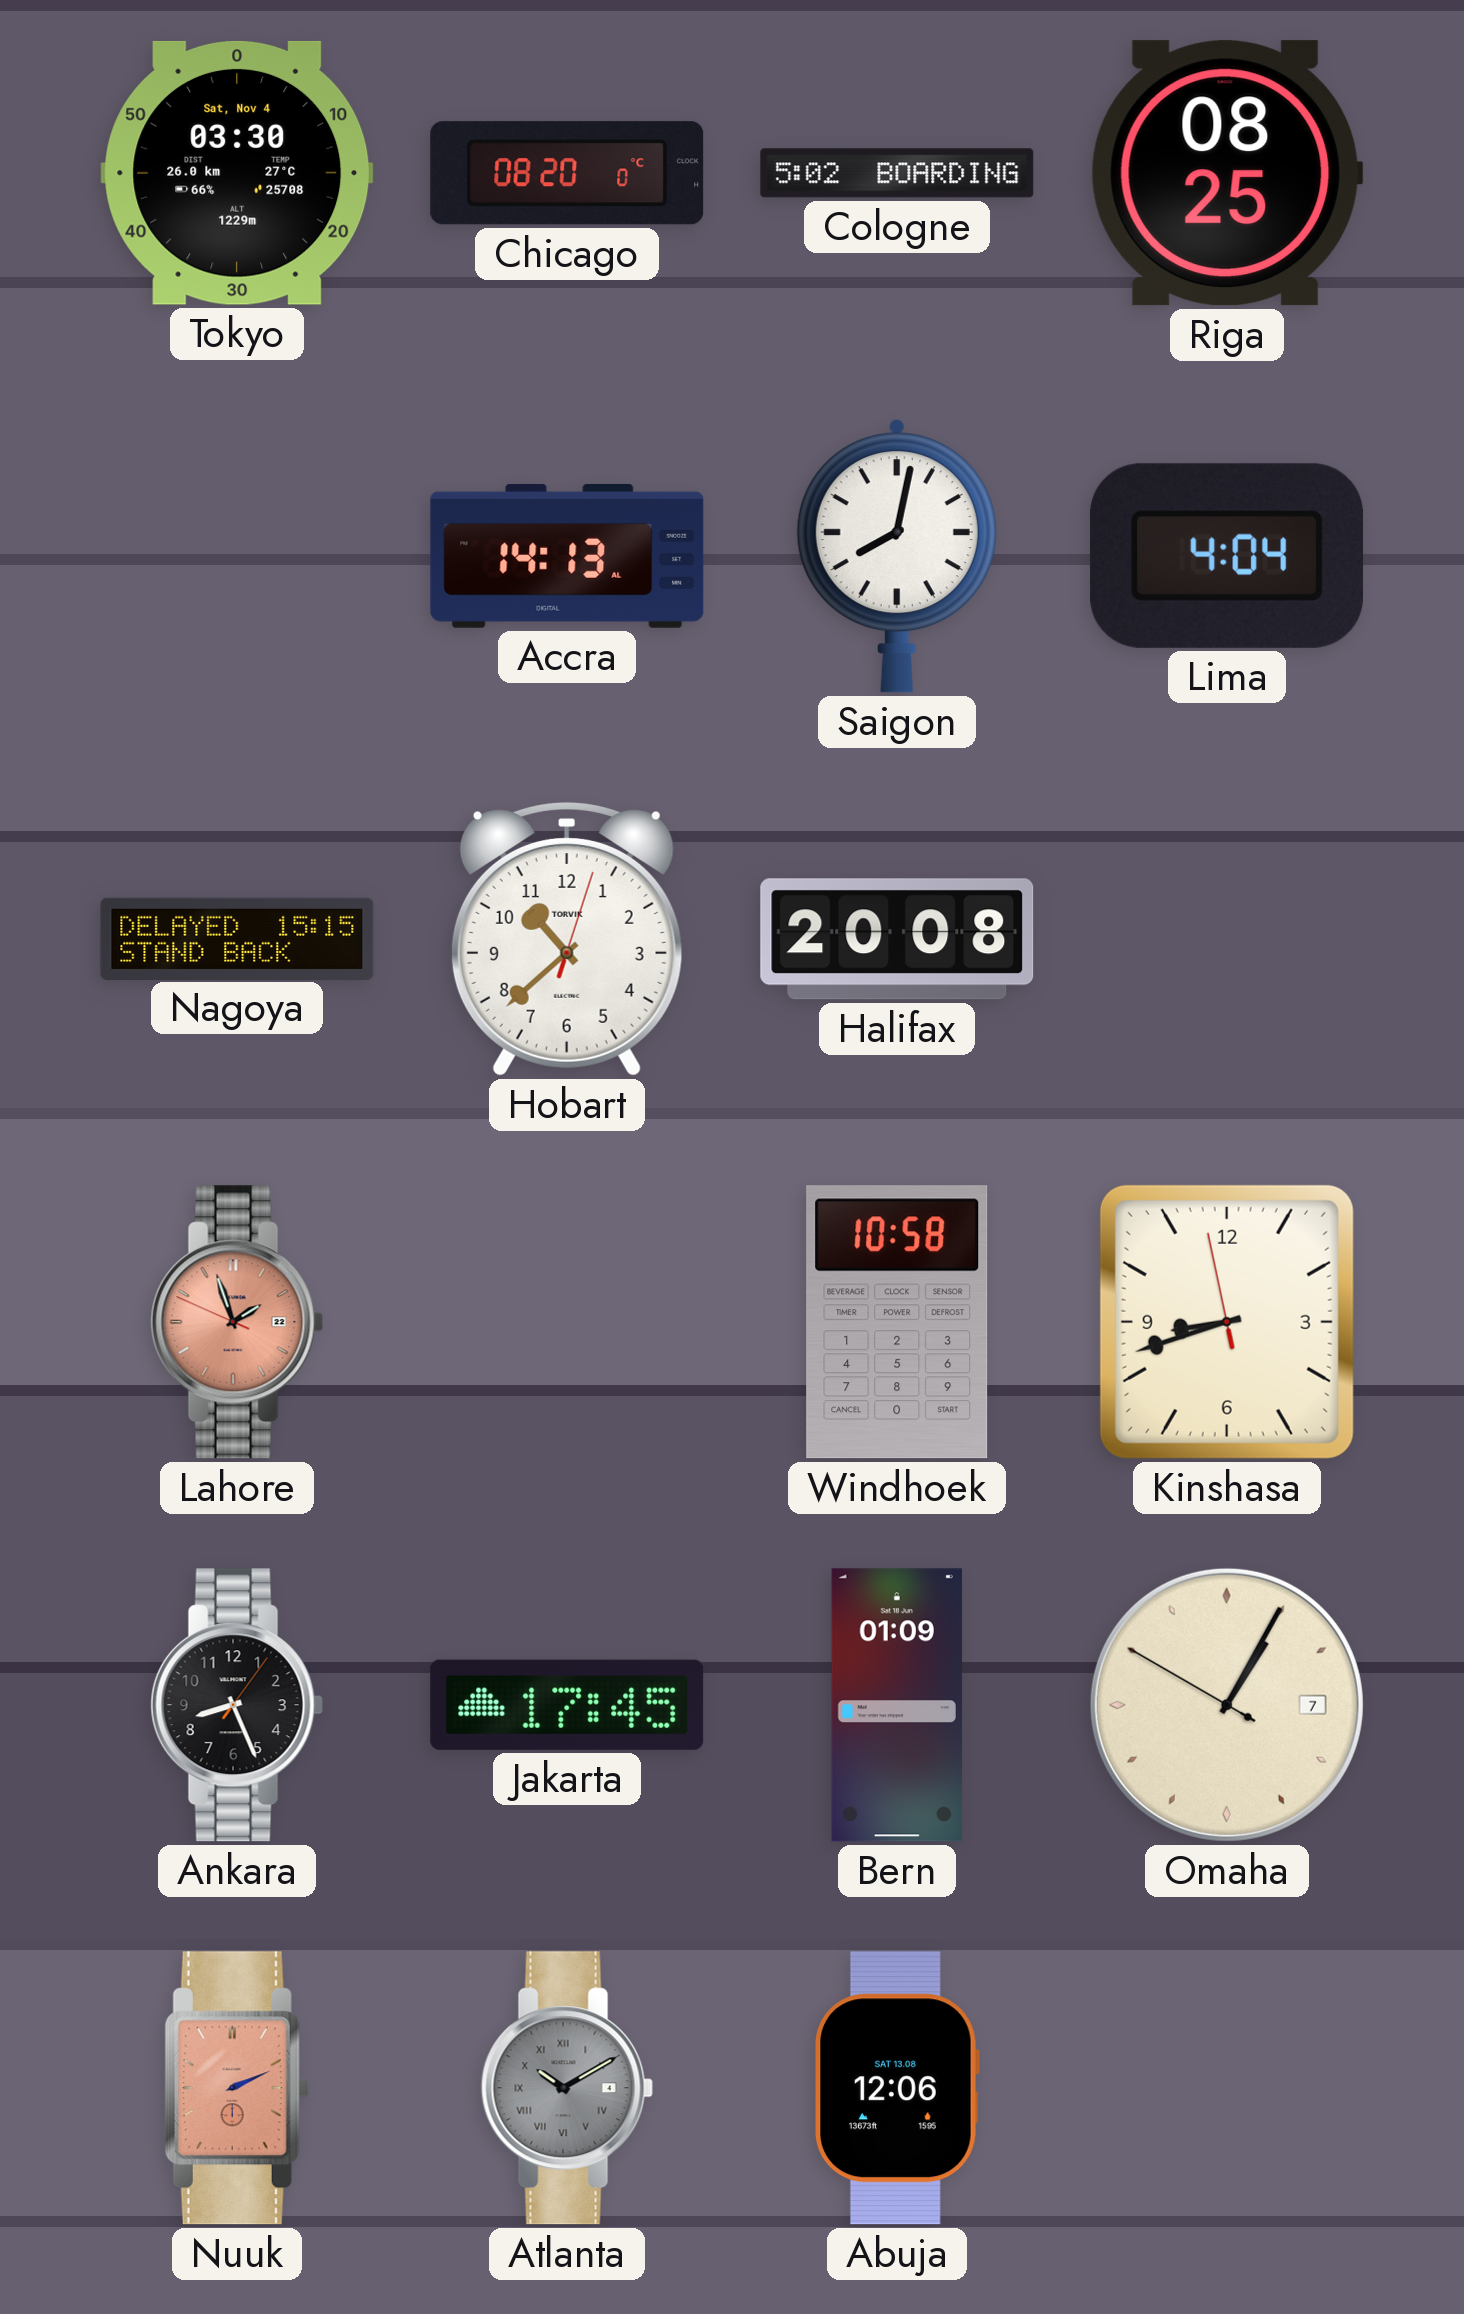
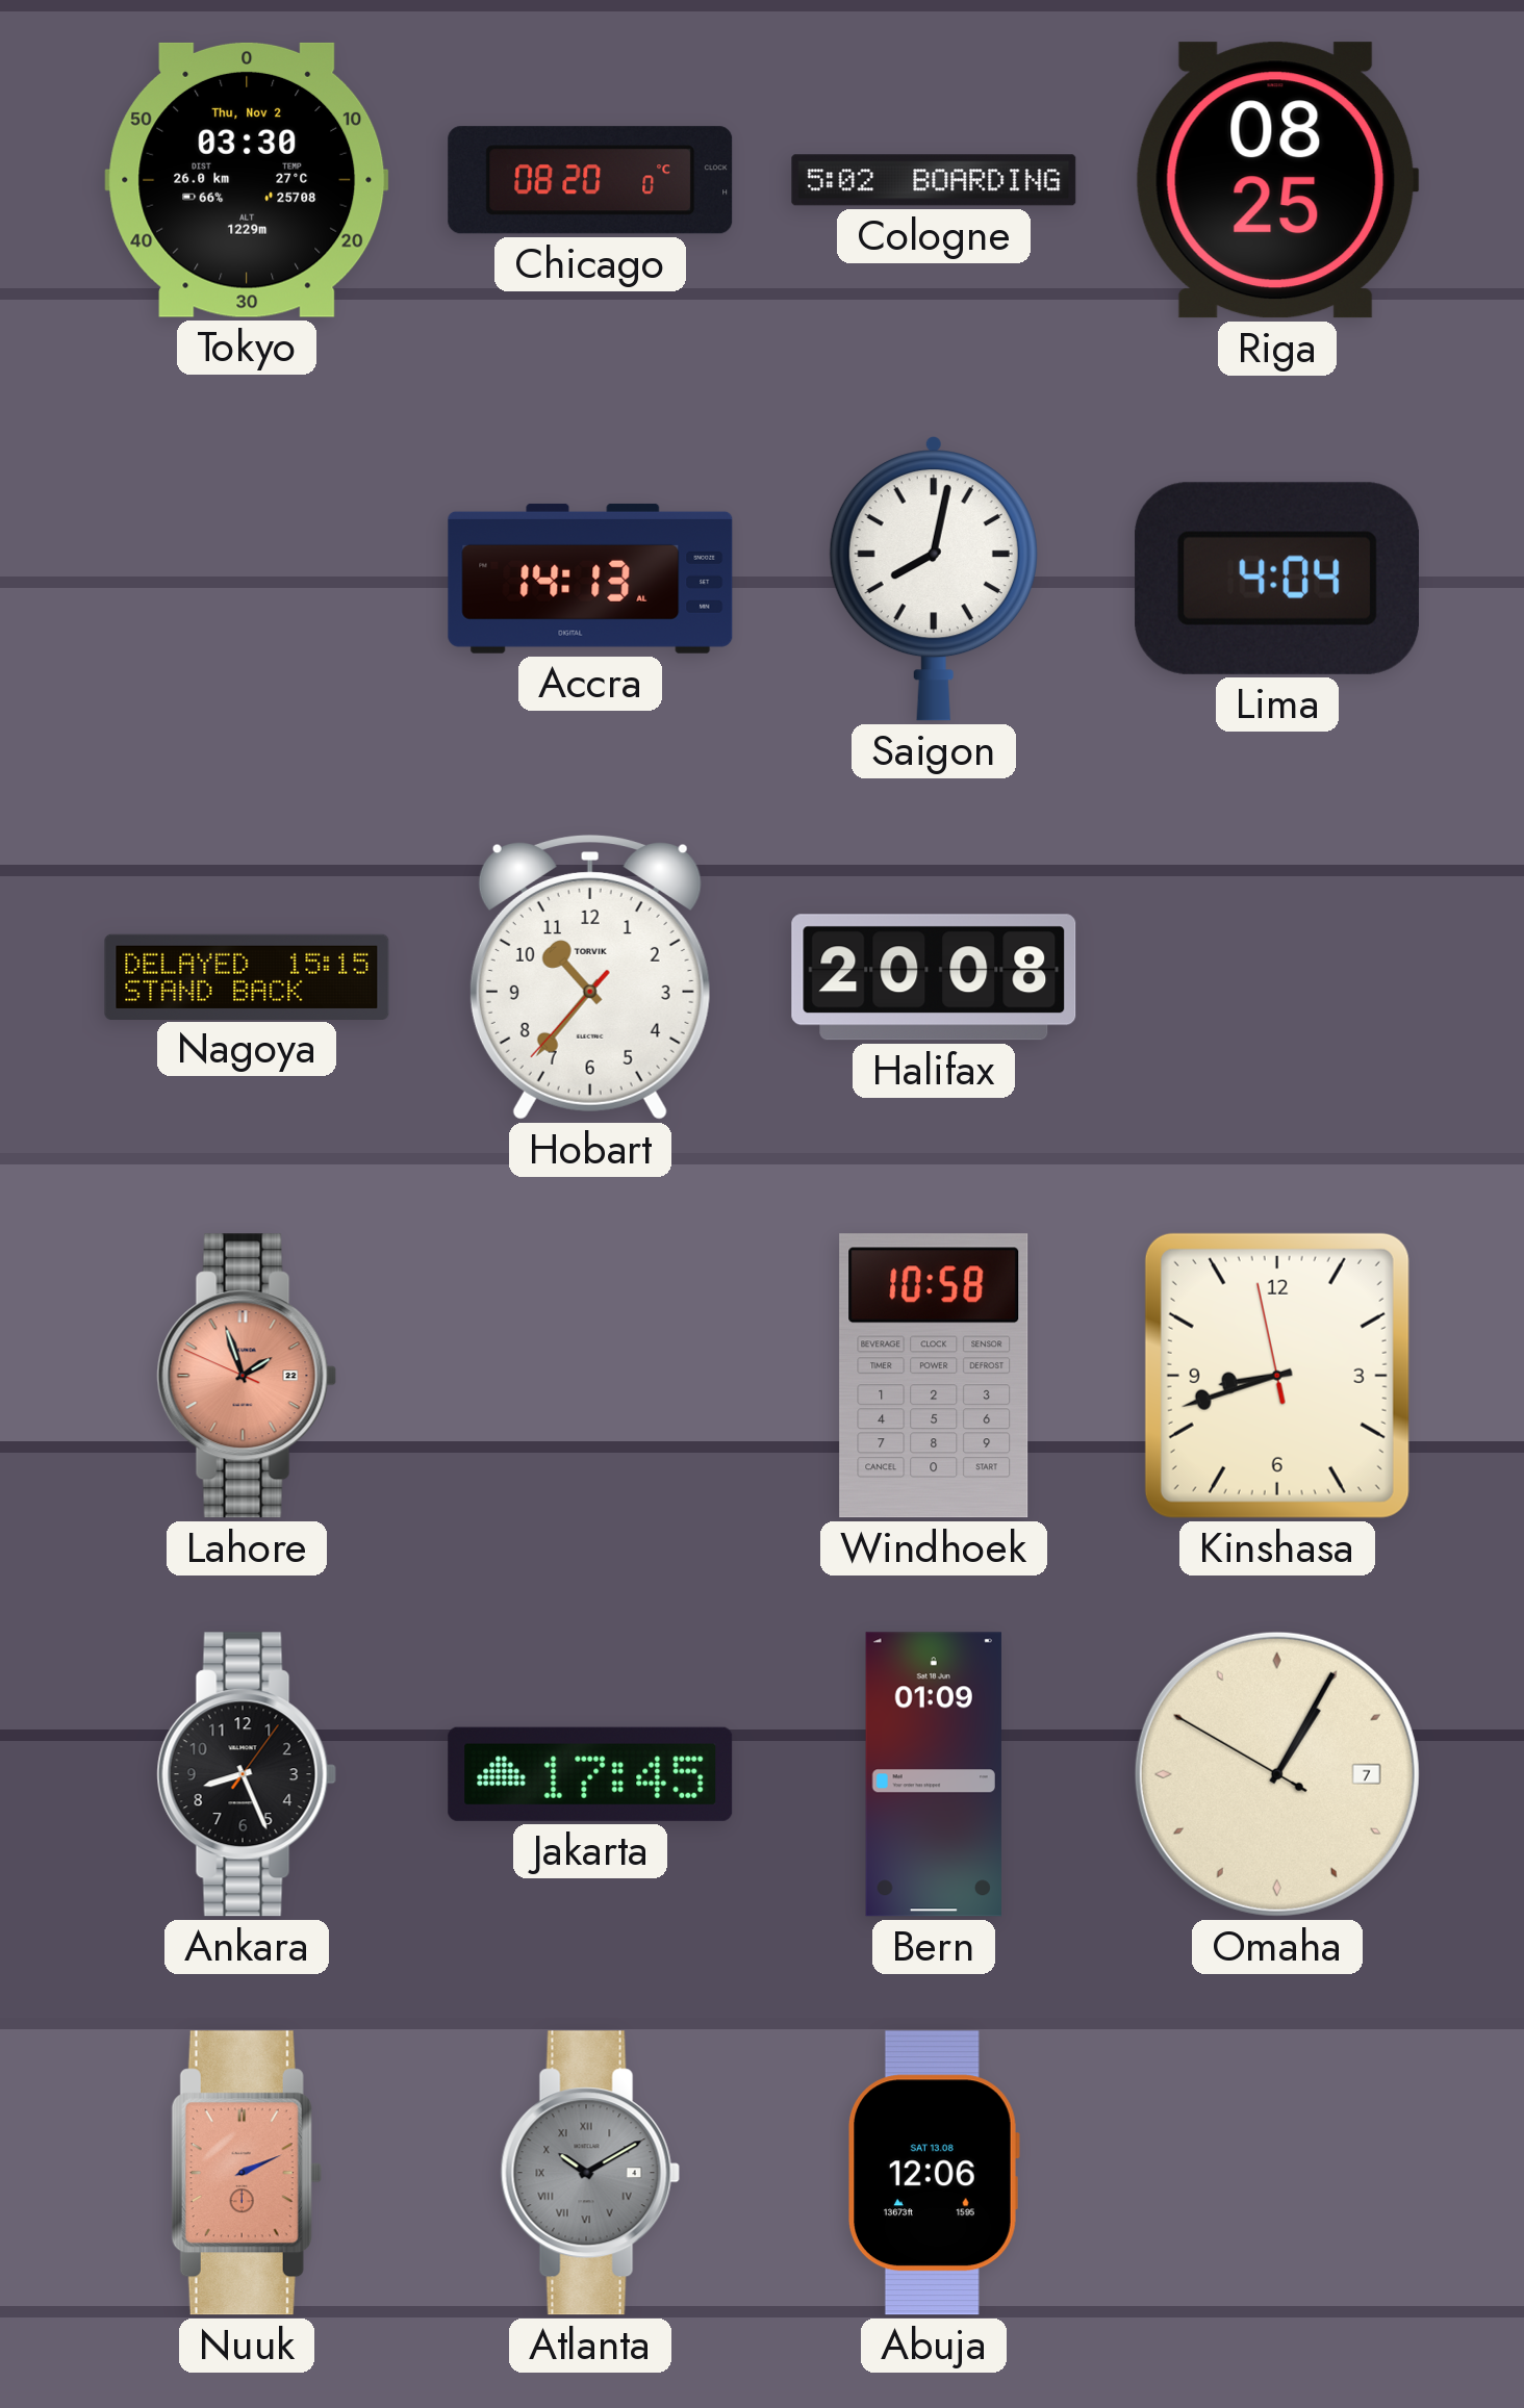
Tokyo date: Sat, Nov 4 -> Thu, Nov 2 (247, 180)
Hobart: 10:38 -> 10:36 (590, 977)
